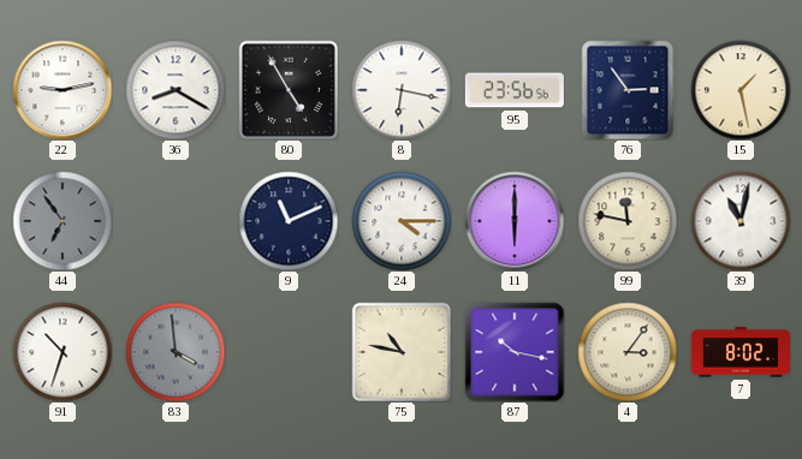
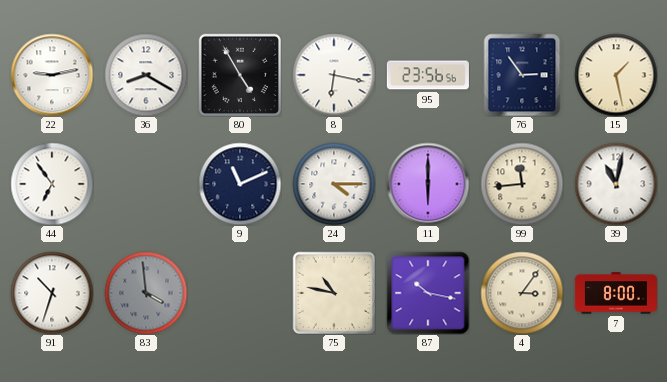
44 dial: grey -> white (52, 184)
99: 11:47 -> 11:44 (522, 184)
7: 8:02 -> 8:00 (616, 293)
